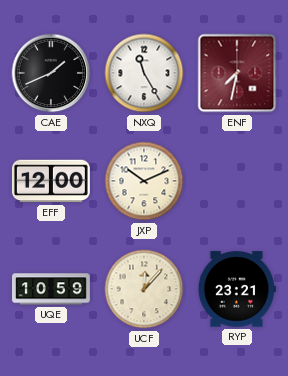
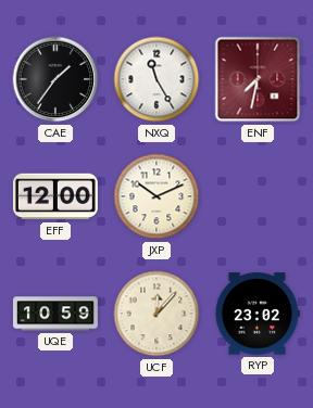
CAE: 1:41 -> 1:36 (55, 79)
RYP: 23:21 -> 23:02 (258, 314)
